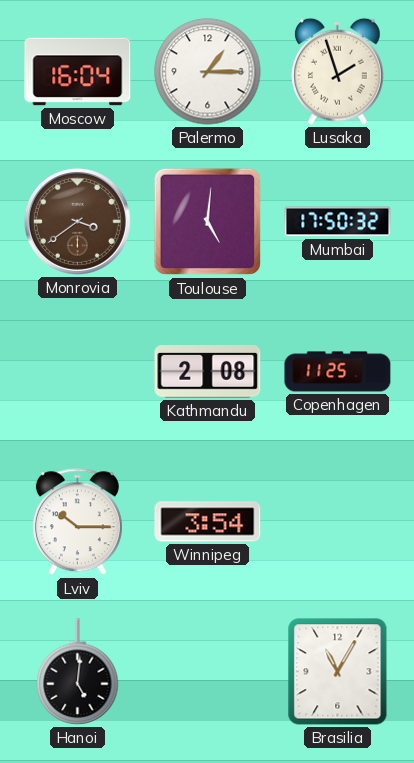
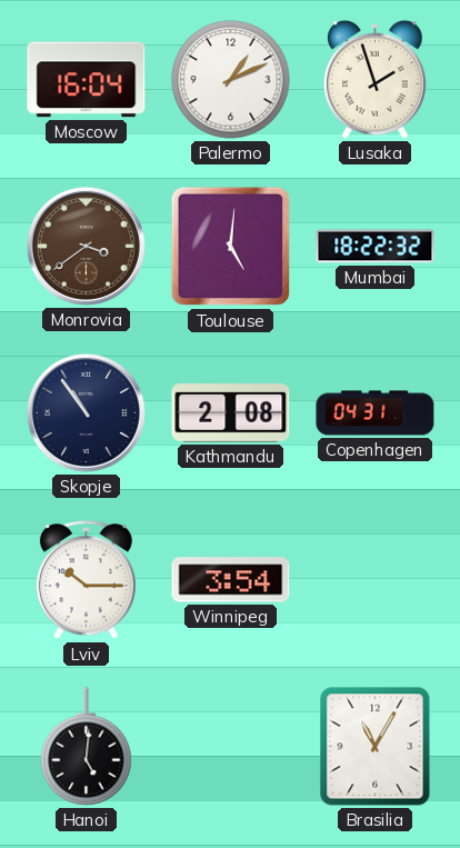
Palermo: 1:15 -> 1:11 (231, 80)
Mumbai: 17:50 -> 18:22 (376, 247)
Skopje: none -> 10:54 (86, 412)
Copenhagen: 11:25 -> 04:31 (376, 413)
